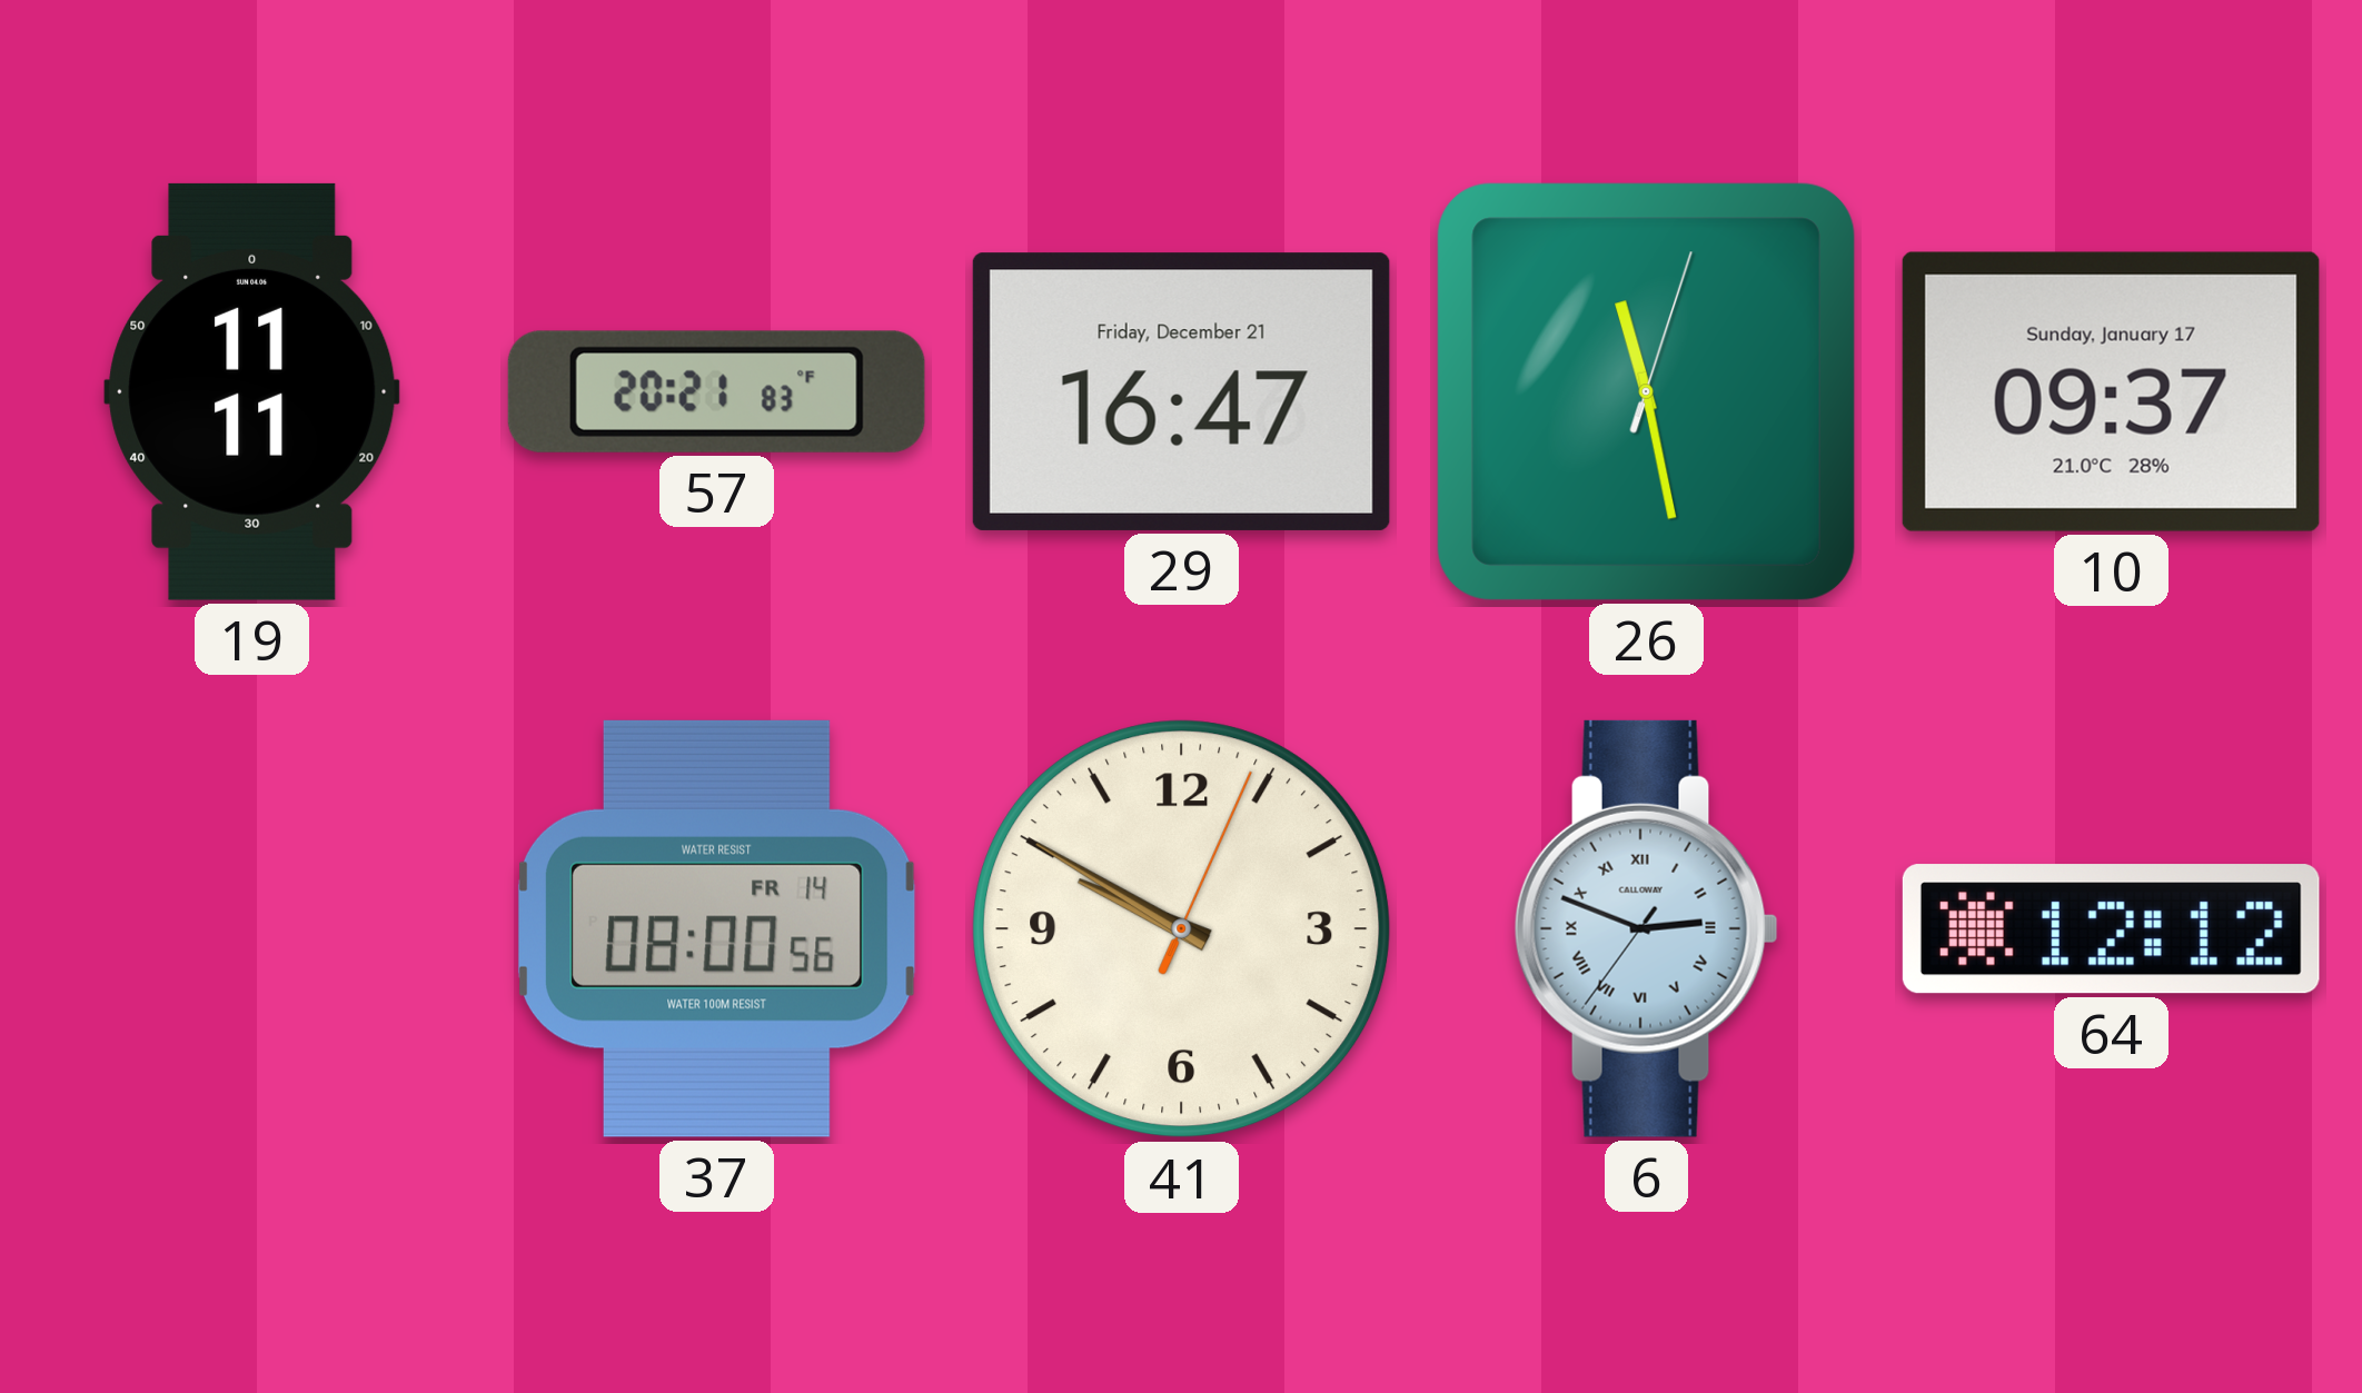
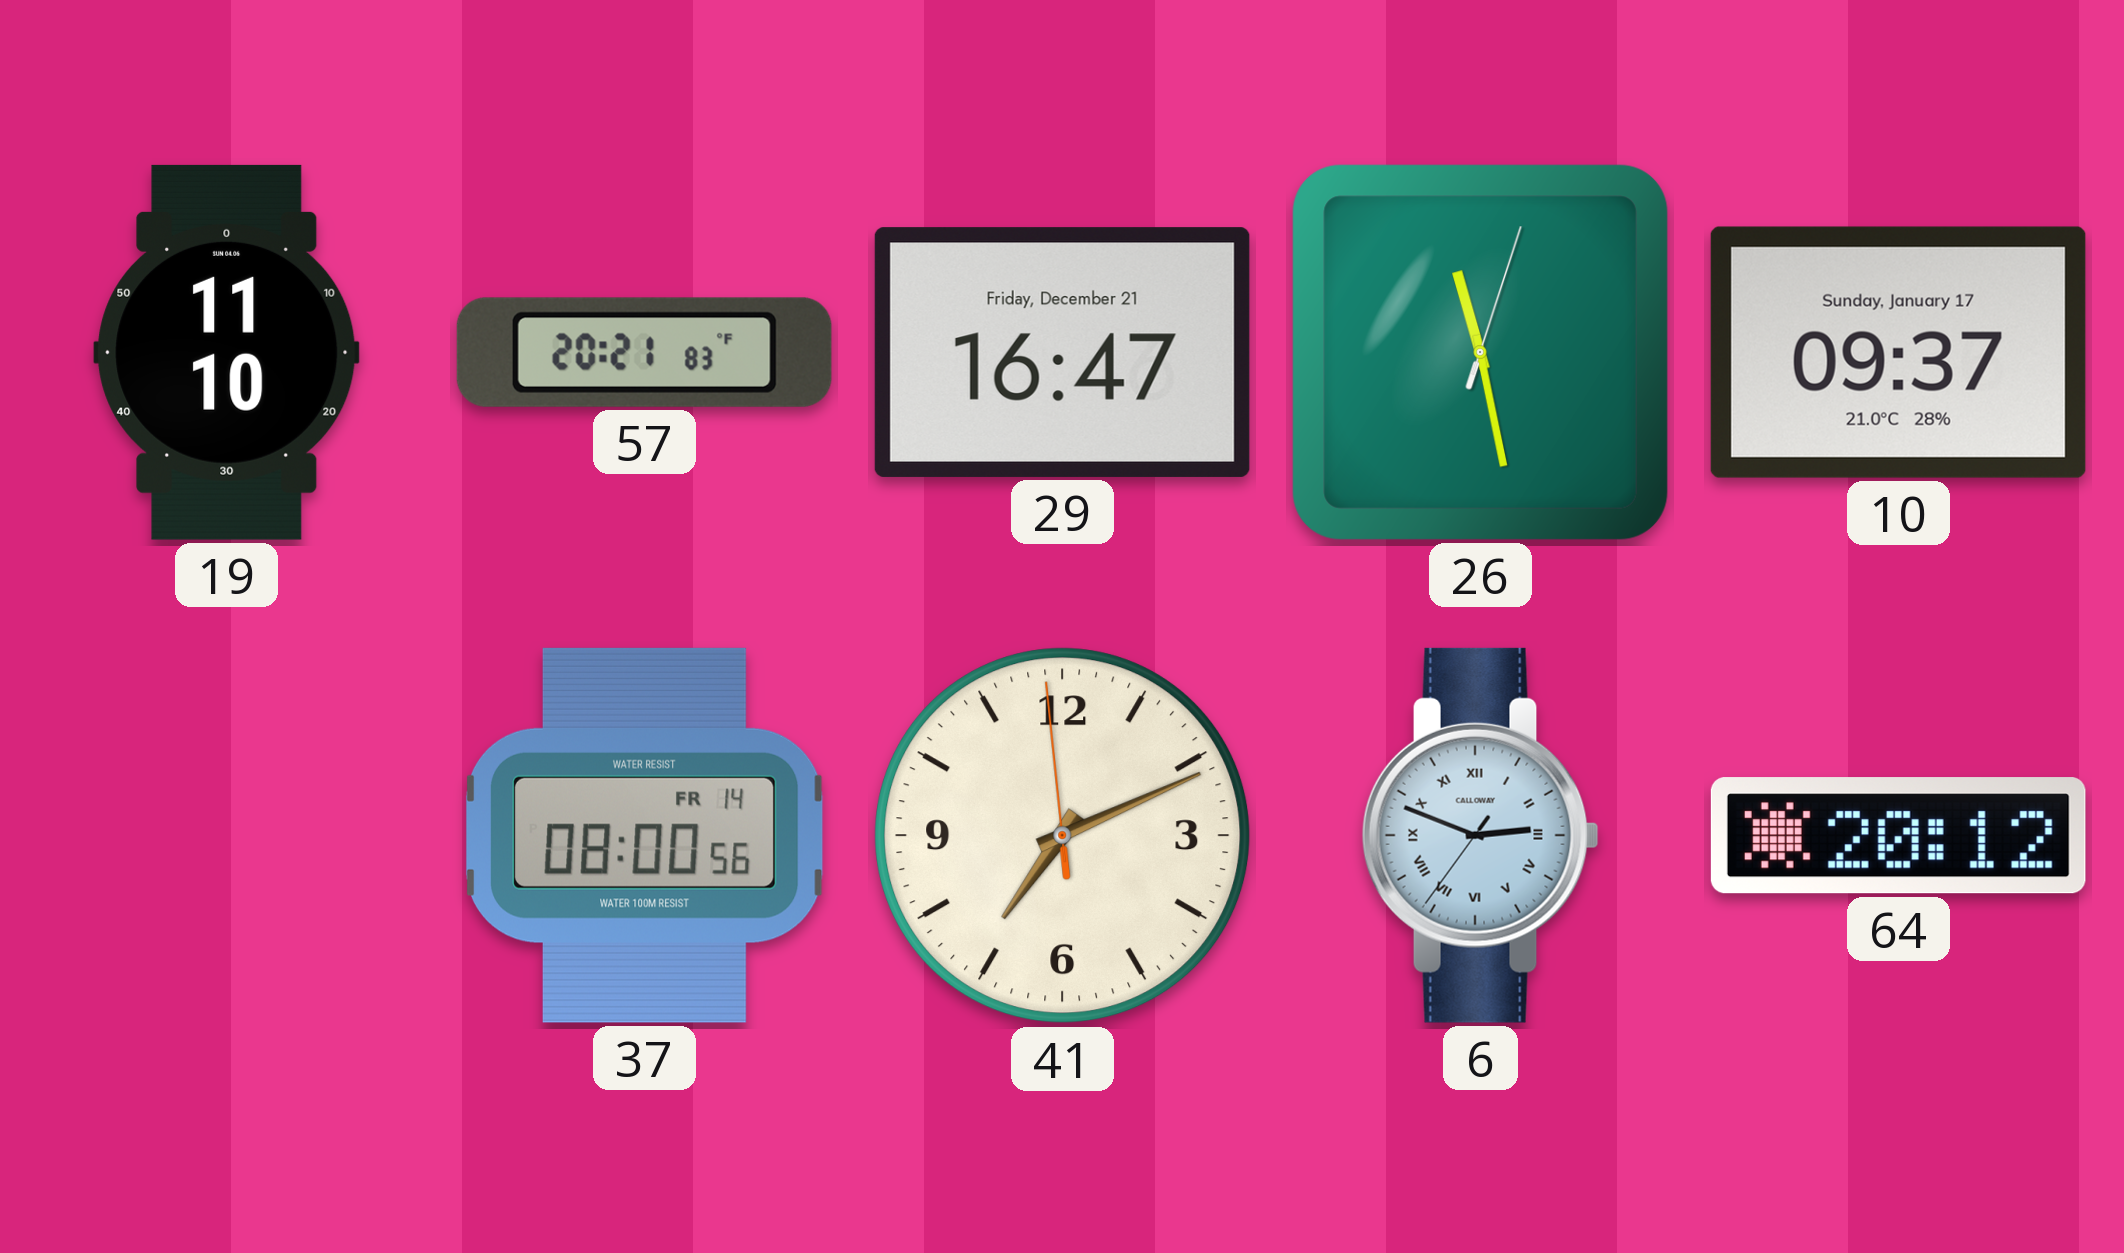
19: 11:11 -> 11:10 (227, 352)
41: 9:50 -> 7:10 (1063, 836)
64: 12:12 -> 20:12 (1898, 836)
